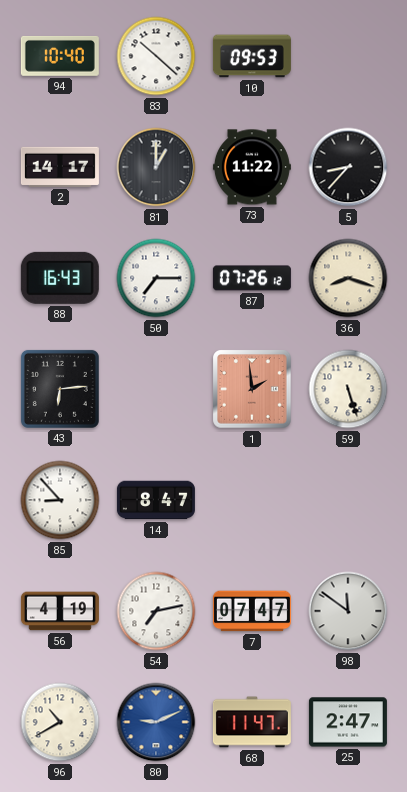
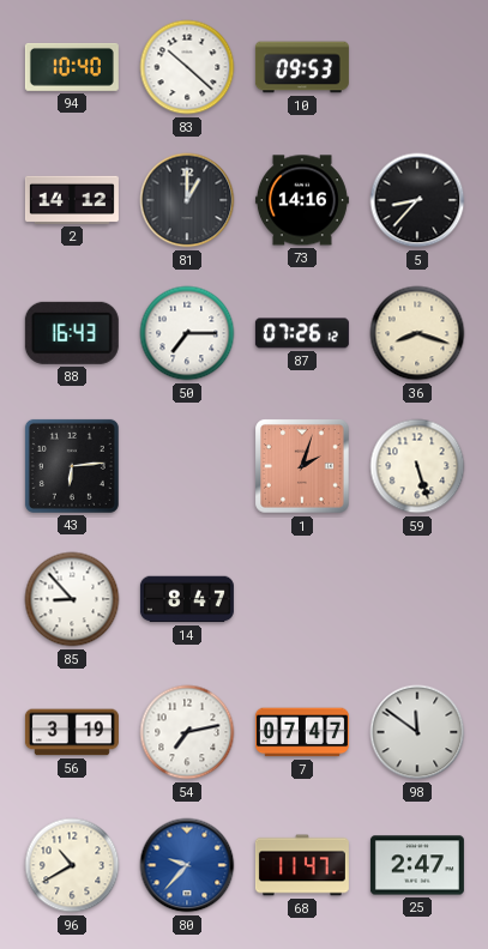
2: 14:17 -> 14:12 (72, 200)
73: 11:22 -> 14:16 (302, 200)
1: 1:59 -> 2:03 (302, 466)
56: 4:19 -> 3:19 (72, 732)
80: 9:11 -> 9:37 (187, 865)
